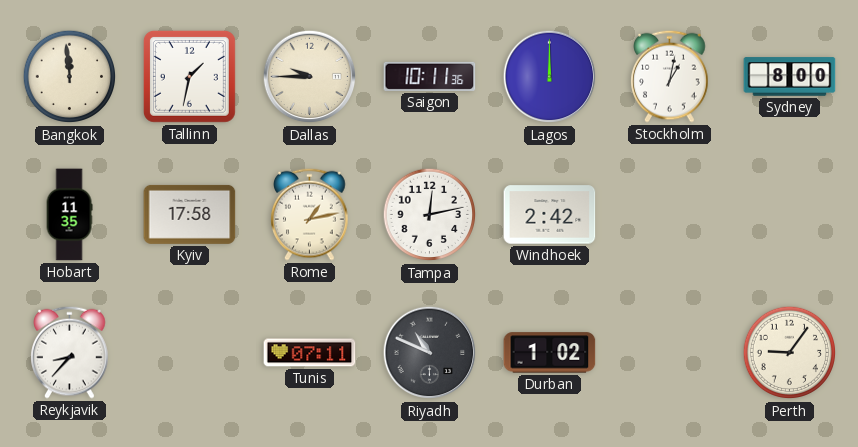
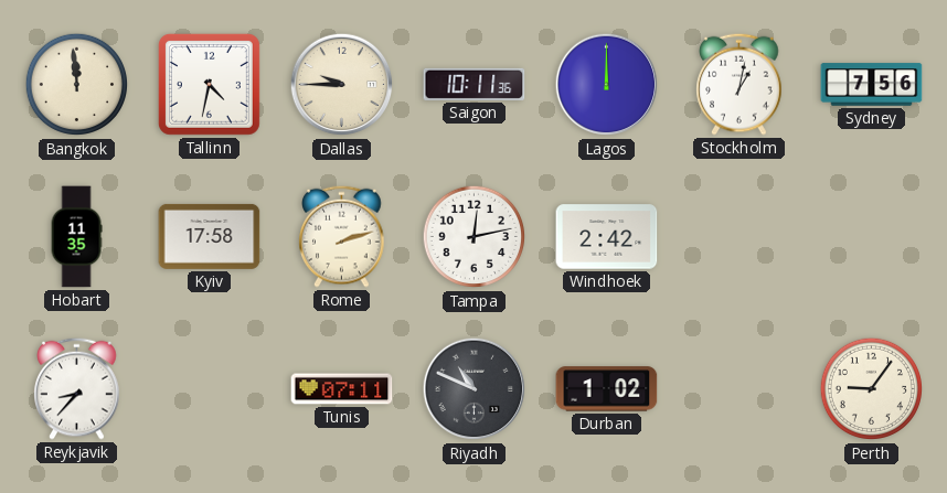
Tallinn: 1:32 -> 4:32 (209, 84)
Sydney: 8:00 -> 7:56 (872, 85)
Rome: 1:13 -> 2:12 (342, 236)
